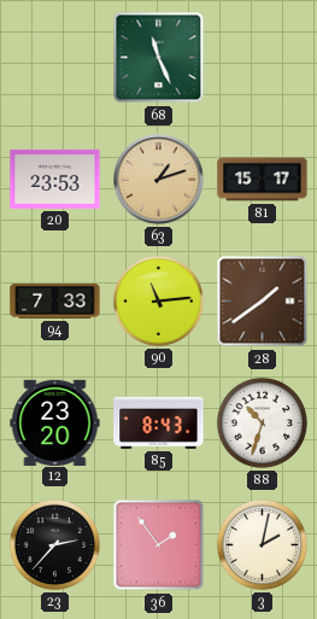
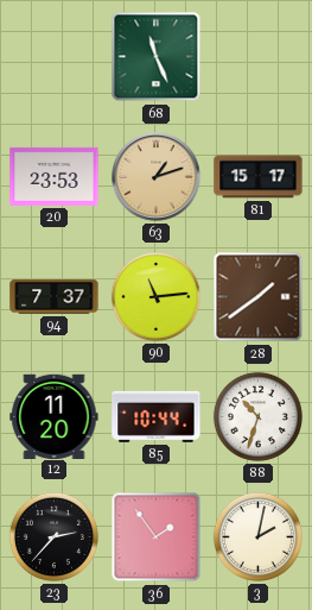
94: 7:33 -> 7:37 (55, 297)
12: 23:20 -> 11:20 (55, 416)
85: 8:43 -> 10:44 (157, 416)
